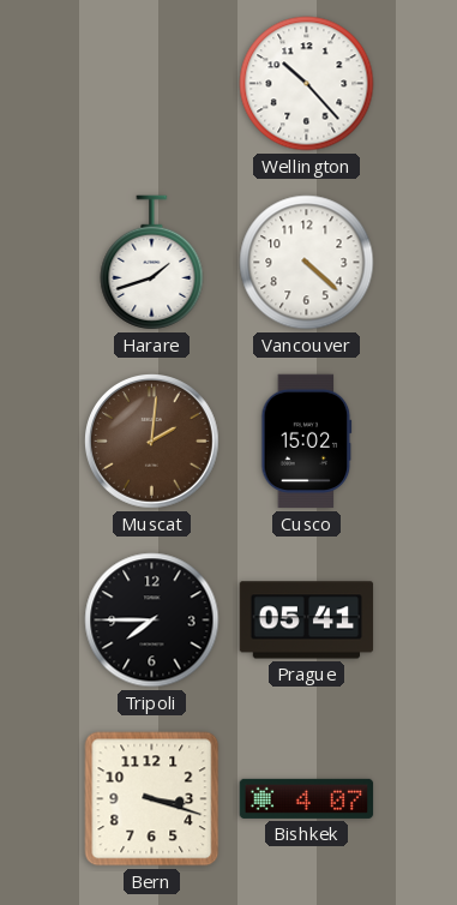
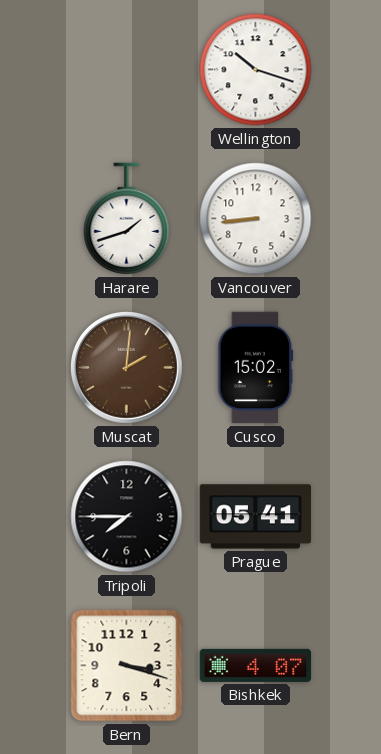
Wellington: 10:23 -> 10:18 (256, 70)
Vancouver: 4:22 -> 8:44 (256, 219)
